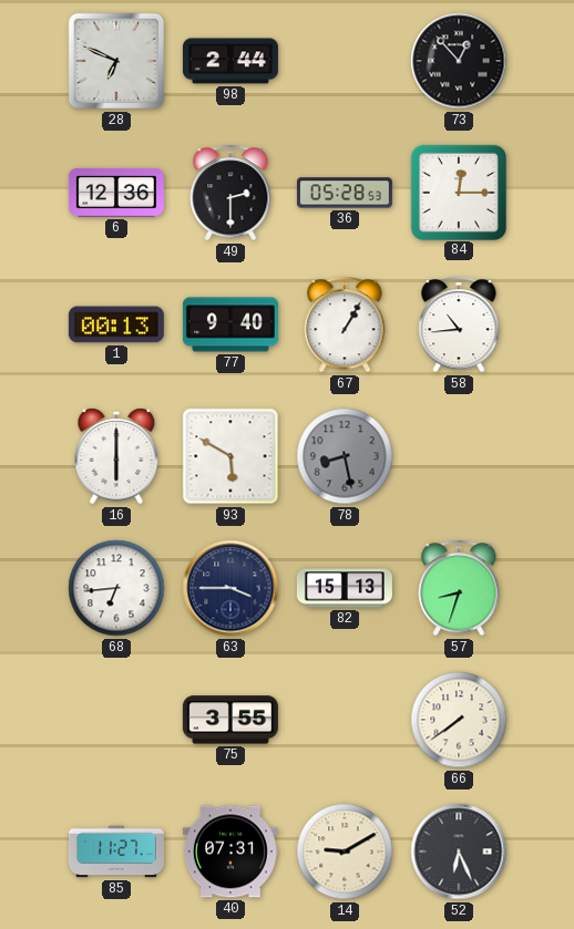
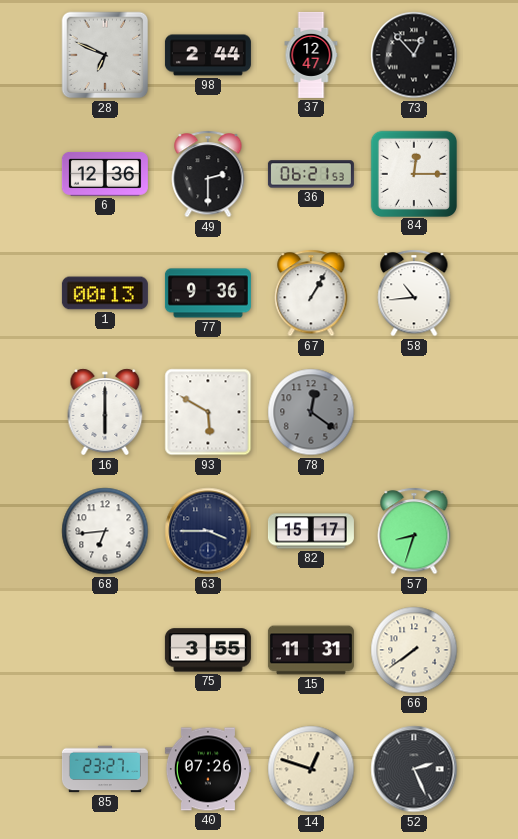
37: none -> 12:47 (311, 55)
36: 05:28 -> 06:21 (311, 174)
77: 9:40 -> 9:36 (208, 293)
78: 8:28 -> 12:21 (311, 412)
82: 15:13 -> 15:17 (311, 531)
15: none -> 11:31 (311, 650)
85: 11:27 -> 23:27 (105, 769)
40: 07:31 -> 07:26 (208, 769)
14: 9:10 -> 12:48 (311, 769)
52: 6:26 -> 2:26 (414, 769)
